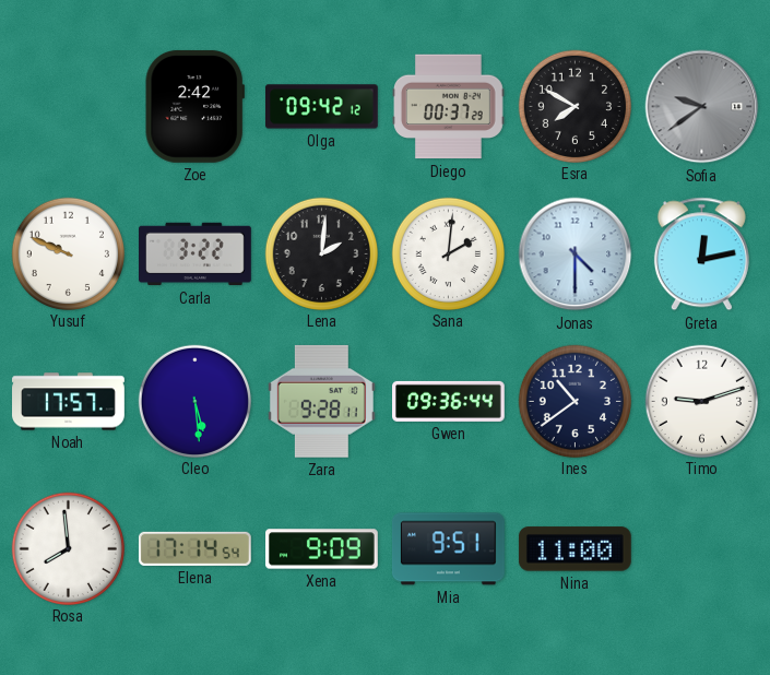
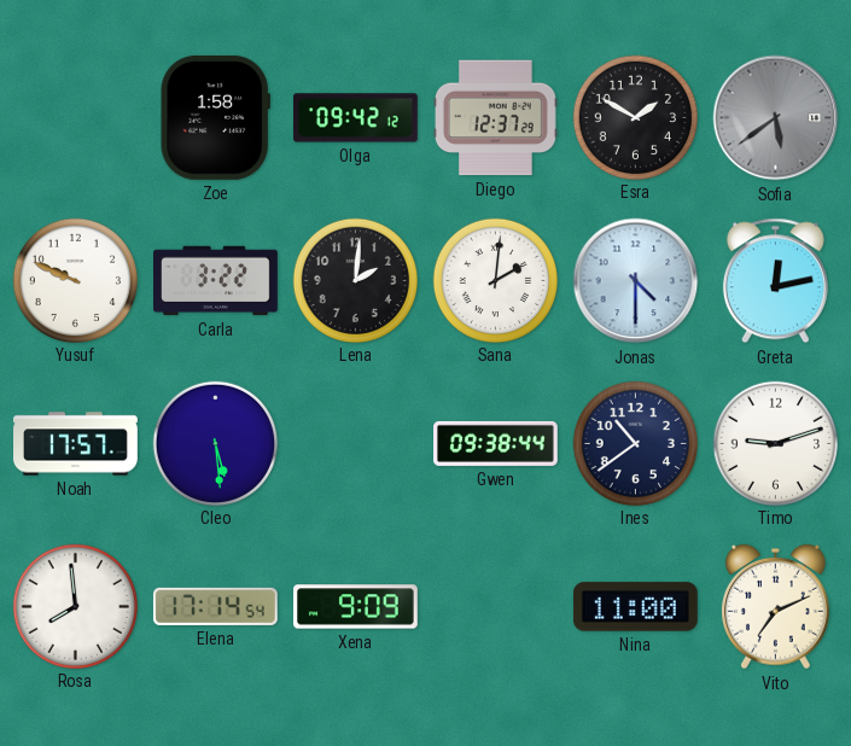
Zoe: 2:42 -> 1:58 (215, 117)
Diego: 00:37 -> 12:37 (496, 118)
Esra: 7:50 -> 1:50 (635, 117)
Sofia: 9:39 -> 5:39 (776, 118)
Zara: 9:28 -> none (321, 401)
Gwen: 09:36 -> 09:38 (496, 443)
Mia: 9:51 -> none (448, 549)
Vito: none -> 7:11 (776, 607)
